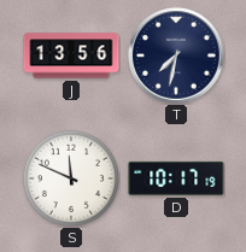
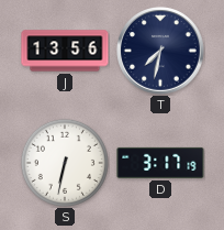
S: 11:49 -> 6:32 (65, 163)
D: 10:17 -> 3:17 (160, 163)
